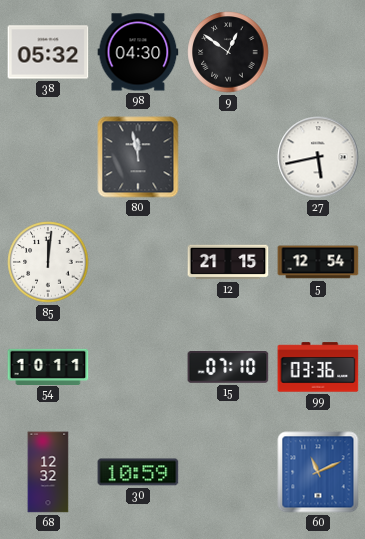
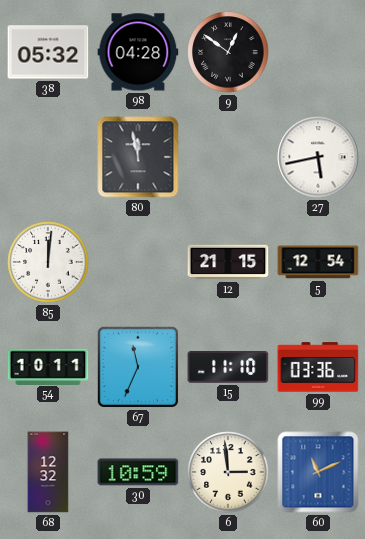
98: 04:30 -> 04:28 (138, 52)
67: none -> 11:34 (137, 367)
15: 07:10 -> 11:10 (228, 368)
6: none -> 2:59 (228, 472)
